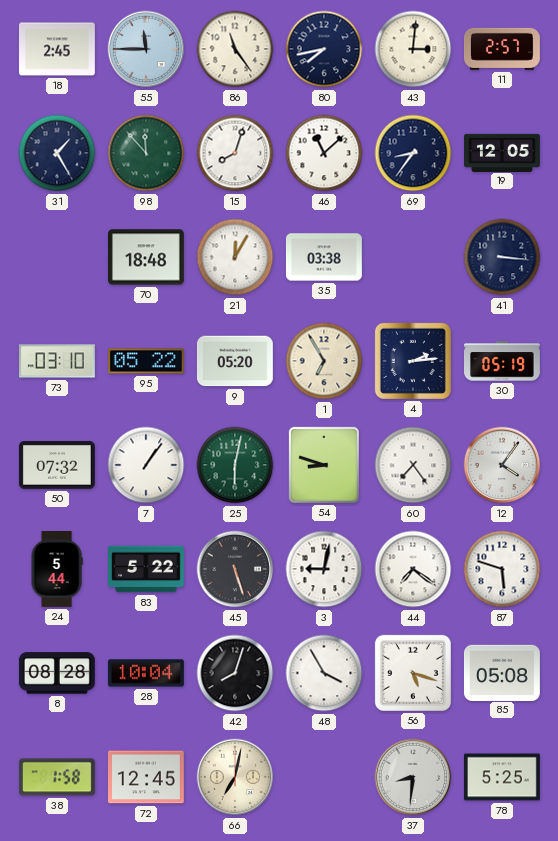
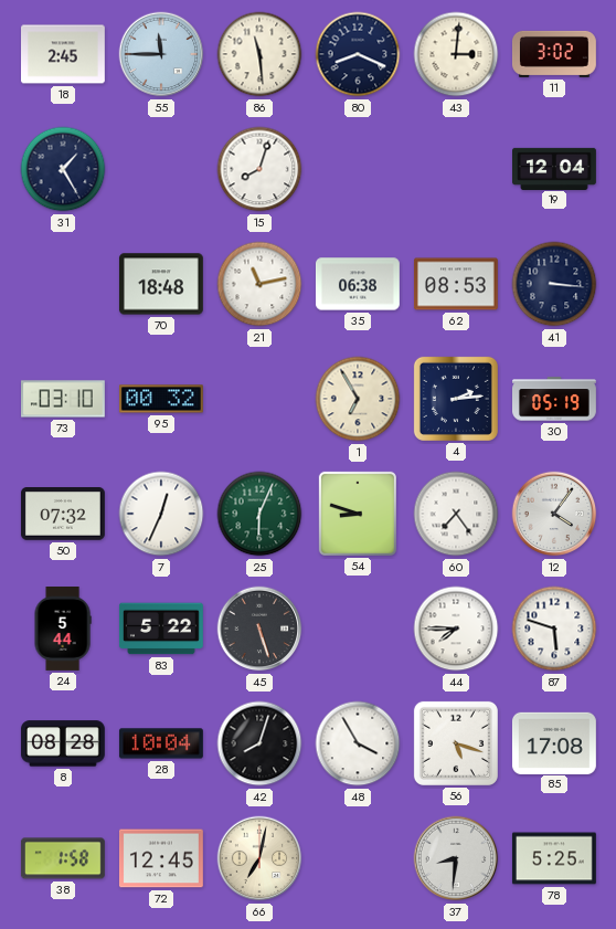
86: 11:24 -> 11:29 (259, 54)
80: 7:43 -> 8:19 (358, 54)
11: 2:57 -> 3:02 (554, 54)
98: 11:53 -> none (146, 153)
46: 11:08 -> none (324, 153)
69: 8:36 -> none (413, 153)
19: 12:05 -> 12:04 (555, 168)
21: 12:05 -> 11:13 (259, 284)
35: 03:38 -> 06:38 (358, 284)
62: none -> 08:53 (456, 284)
95: 05:22 -> 00:32 (161, 399)
9: 05:20 -> none (235, 361)
7: 1:06 -> 12:34 (161, 514)
25: 6:02 -> 6:04 (259, 514)
3: 9:02 -> none (324, 569)
44: 7:21 -> 7:45 (456, 629)
85: 05:08 -> 17:08 (554, 742)
